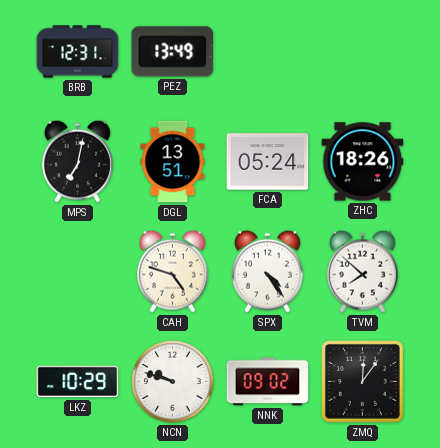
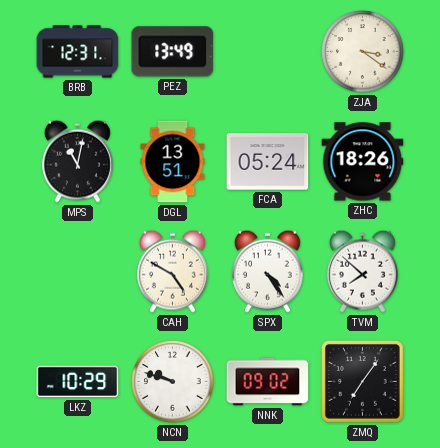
ZJA: none -> 3:21 (363, 52)
MPS: 7:02 -> 11:02 (77, 161)
CAH: 4:48 -> 4:50 (172, 271)
ZMQ: 12:06 -> 7:06 (363, 382)
